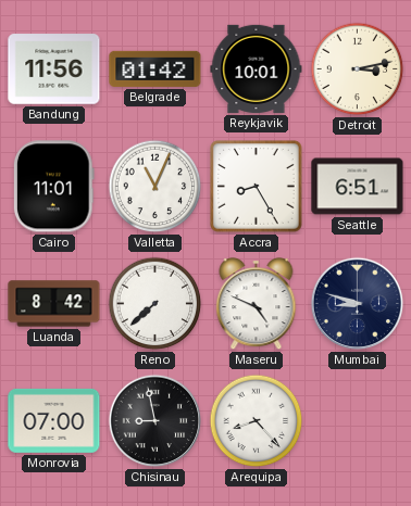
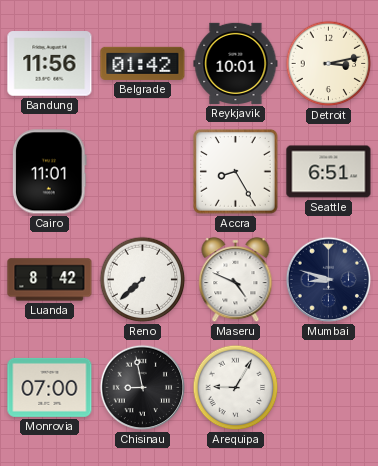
Valletta: 11:04 -> none (155, 187)
Arequipa: 8:23 -> 9:05 (236, 388)
